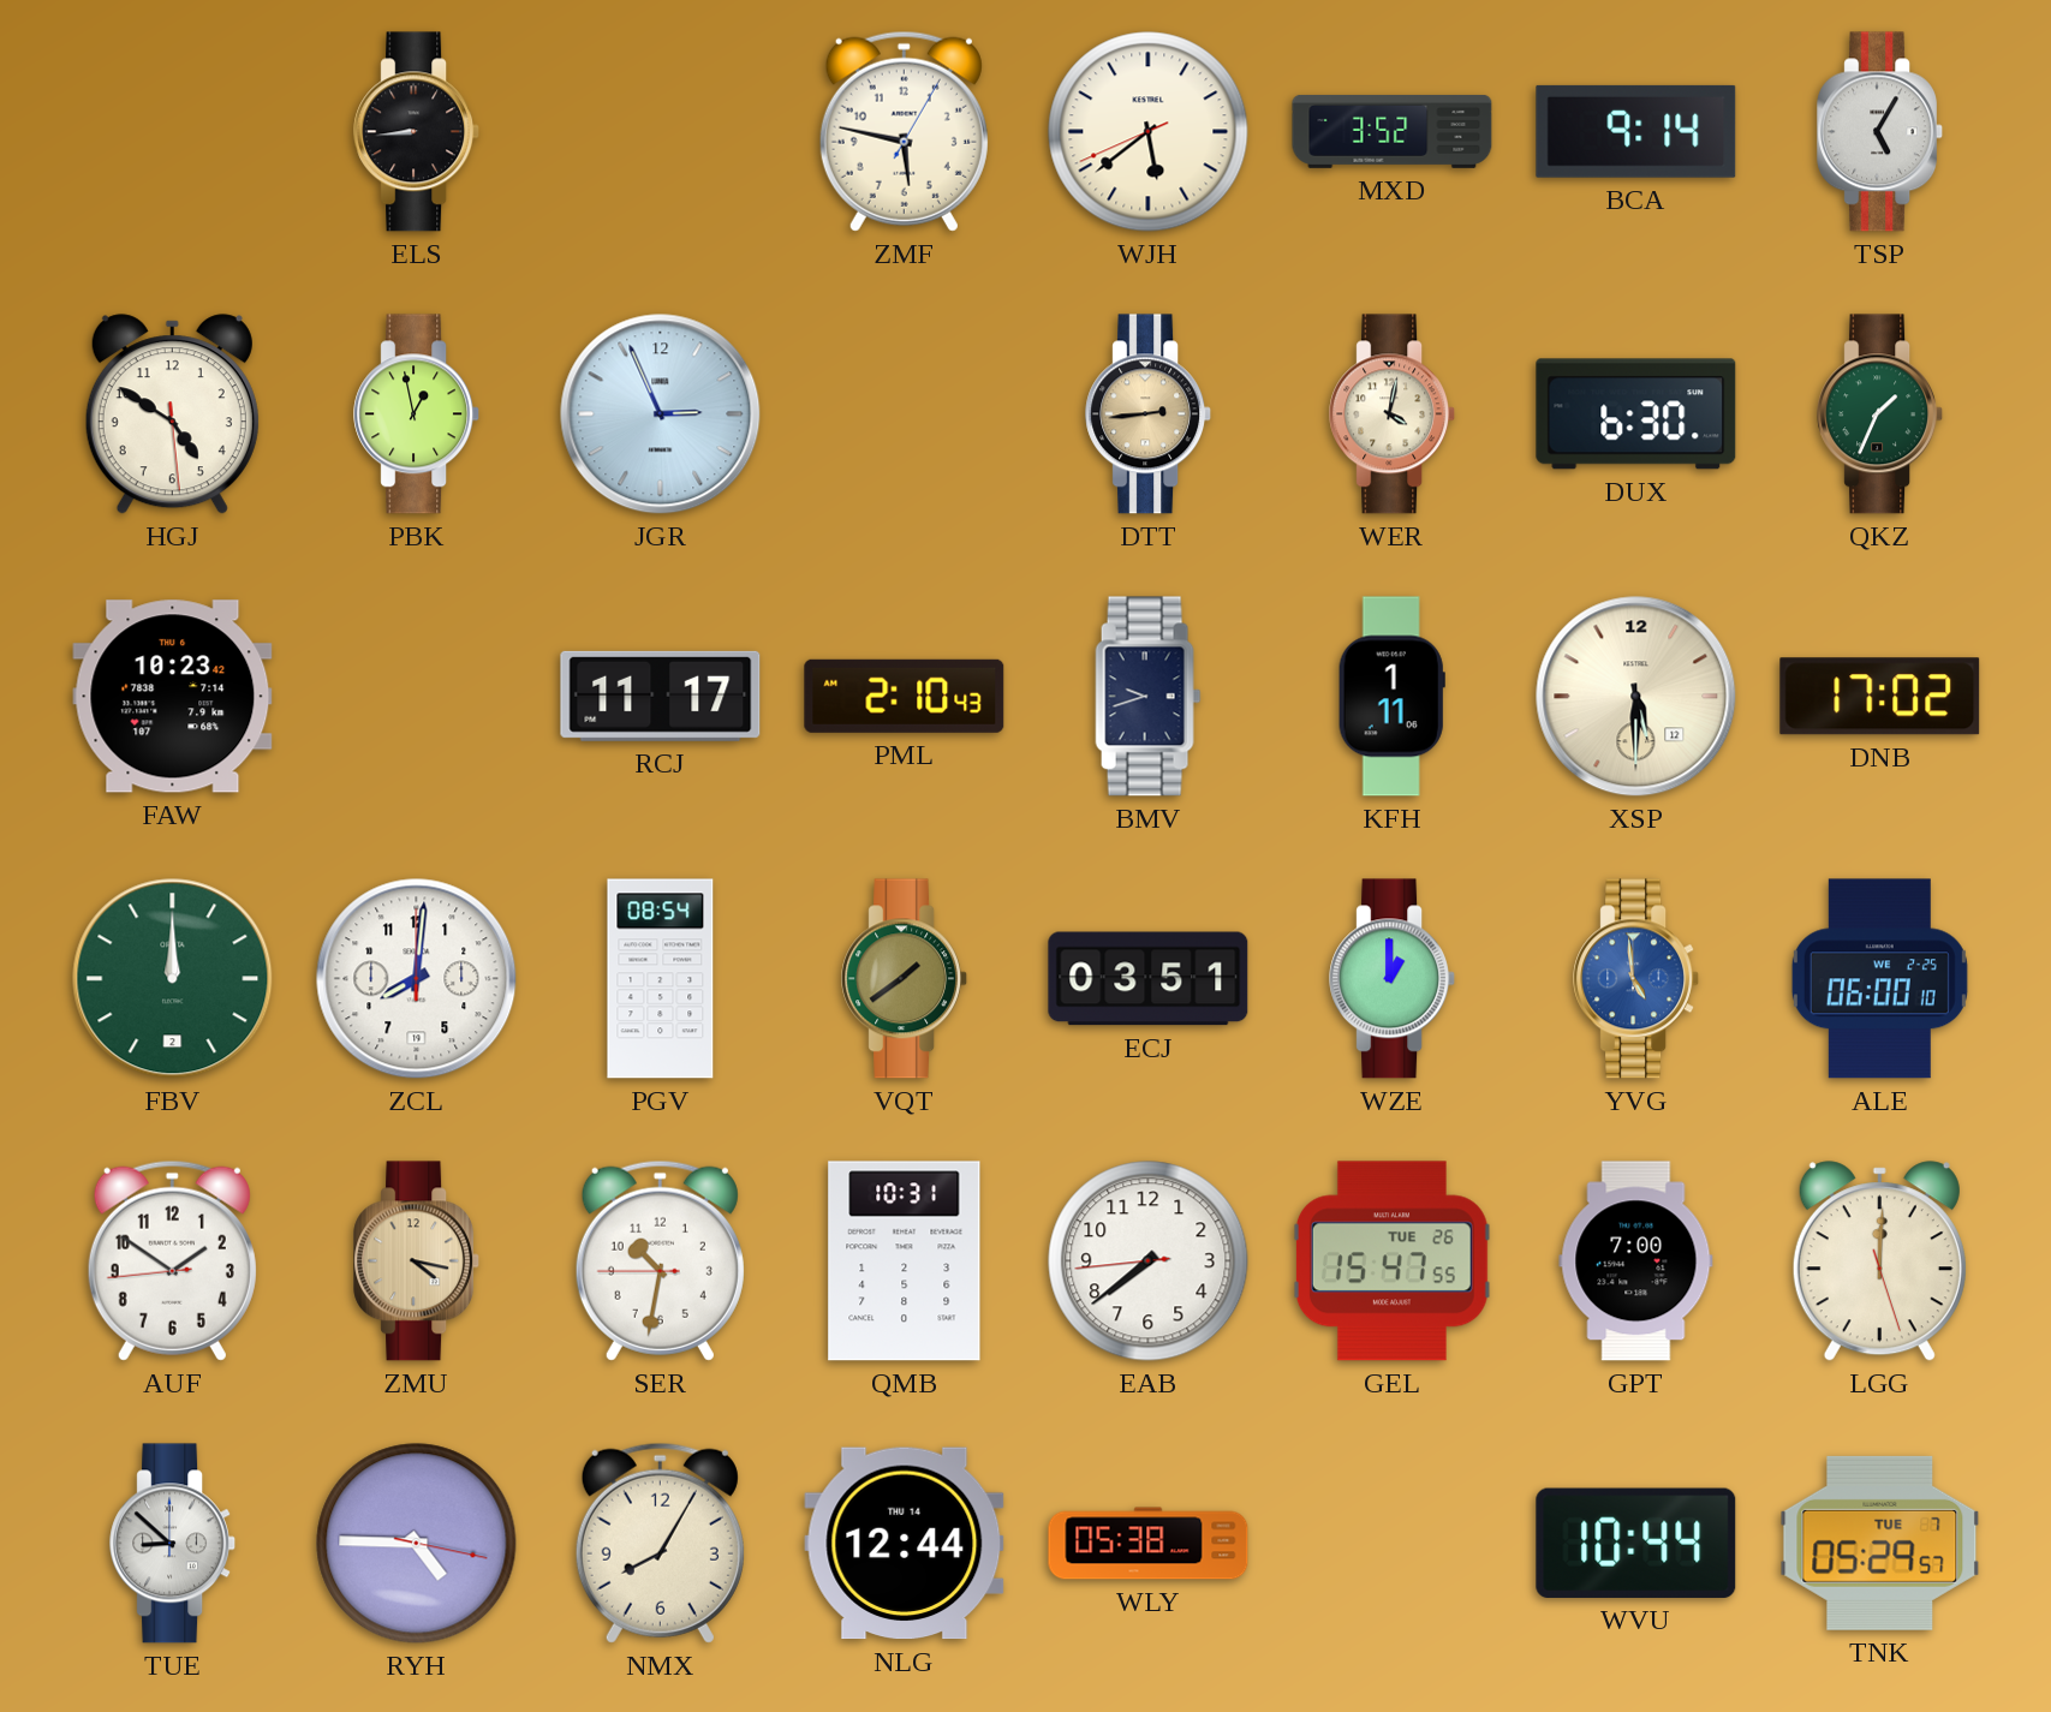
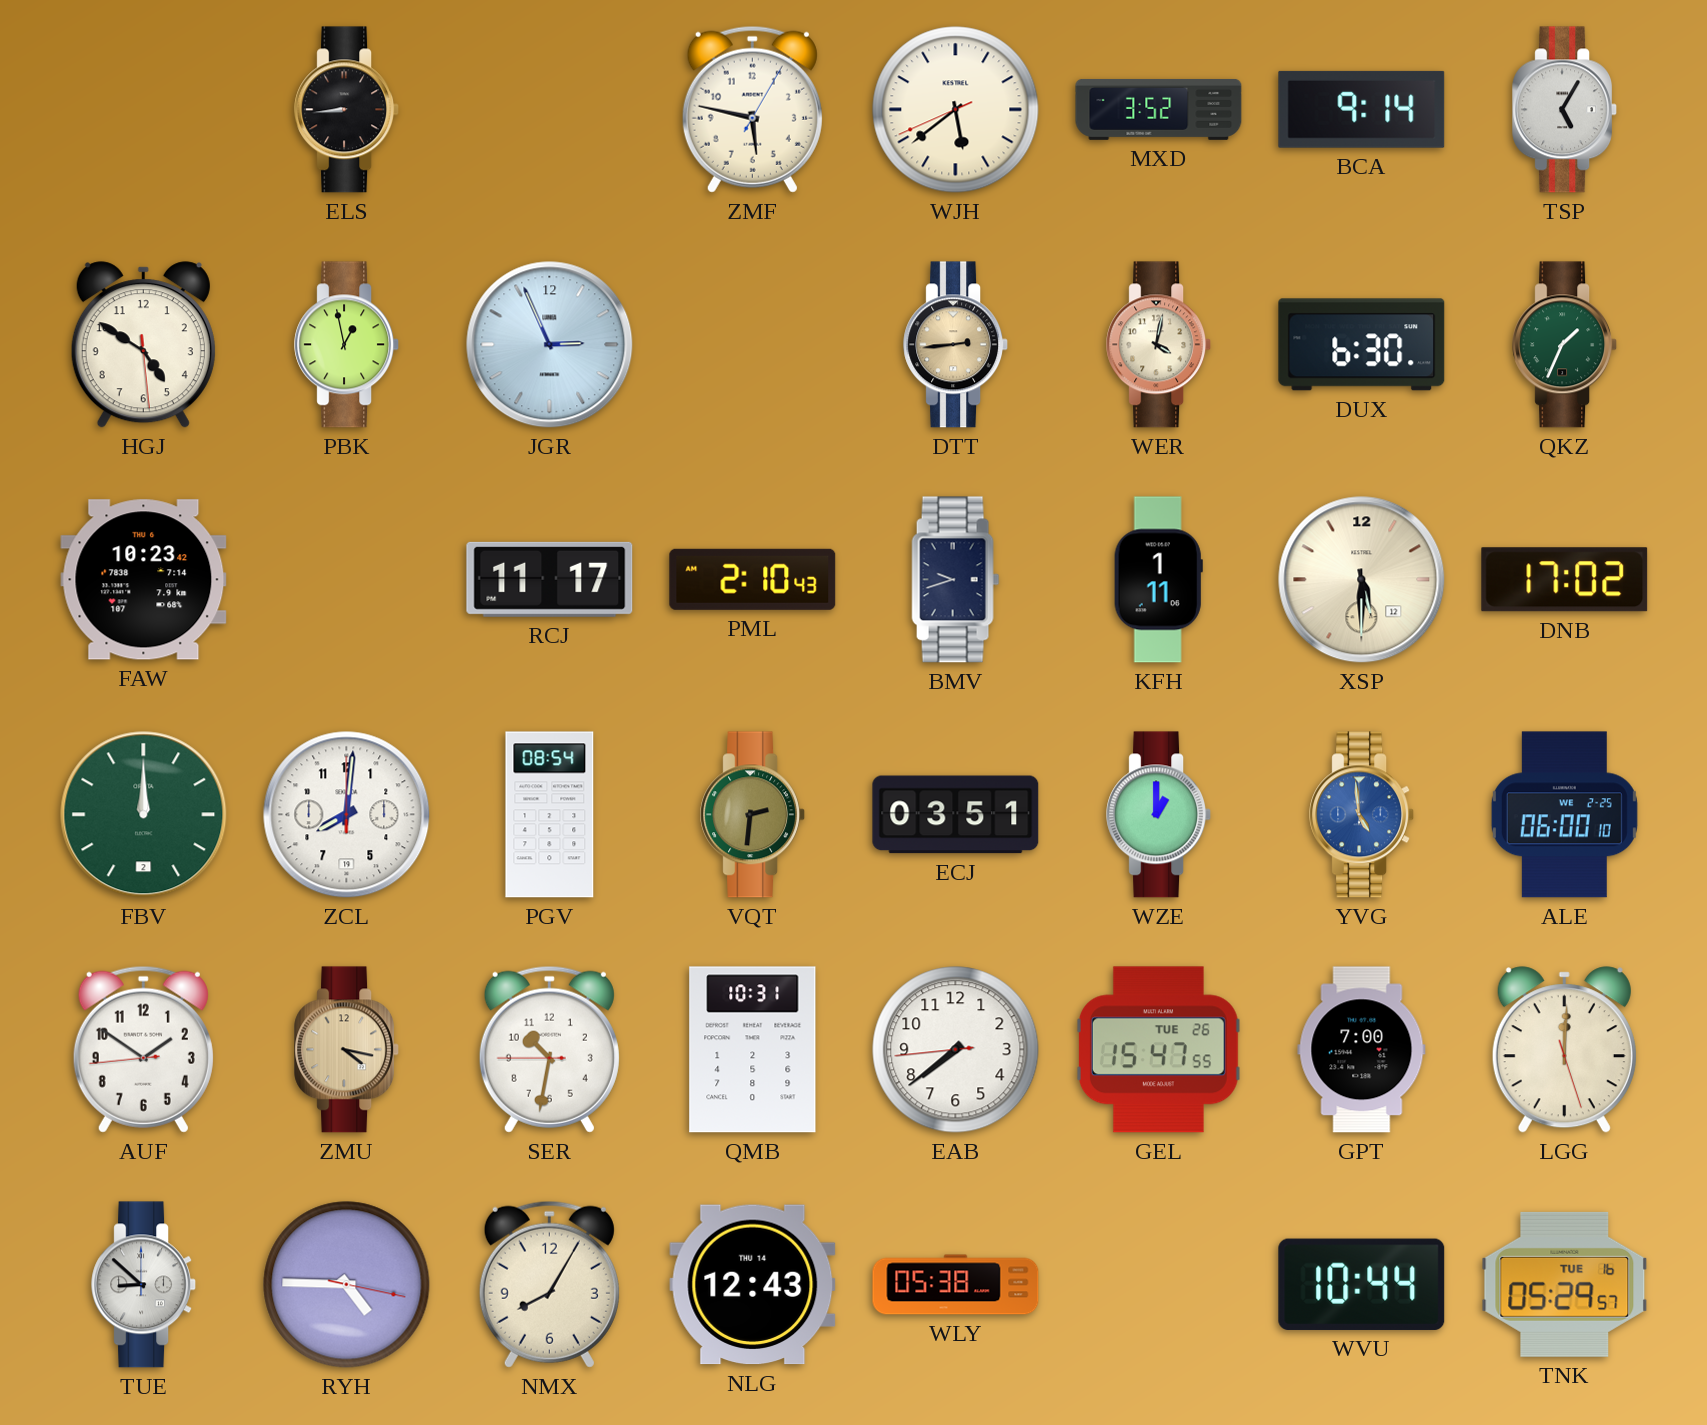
VQT: 1:39 -> 2:31 (753, 815)
NLG: 12:44 -> 12:43 (753, 1285)
TNK date: TUE 7 -> TUE 16 (1565, 1284)
